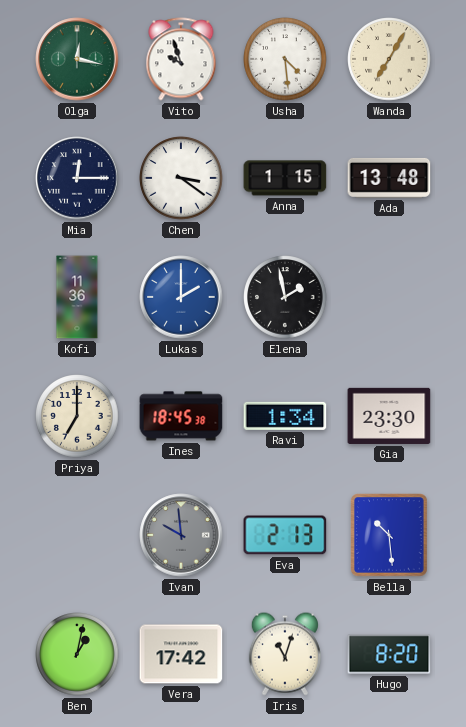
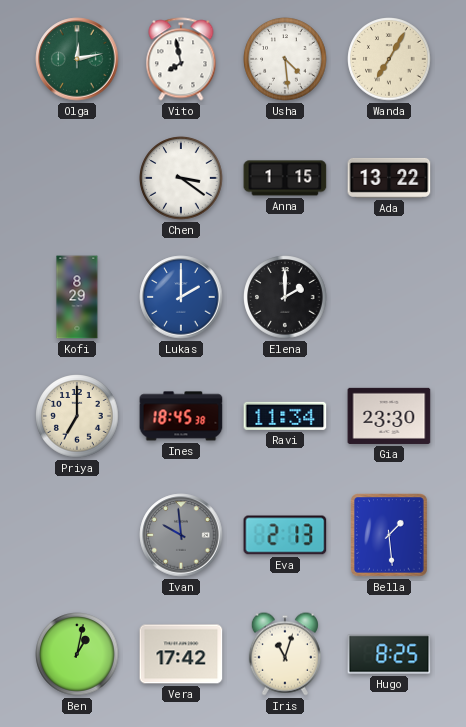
Olga: 12:17 -> 12:13 (77, 59)
Vito: 9:57 -> 7:58 (181, 59)
Mia: 12:15 -> none (77, 178)
Ada: 13:48 -> 13:22 (389, 178)
Kofi: 11:36 -> 8:29 (77, 297)
Elena: 1:58 -> 2:00 (285, 297)
Ravi: 1:34 -> 11:34 (285, 416)
Bella: 10:29 -> 1:29 (389, 535)
Hugo: 8:20 -> 8:25 (389, 654)
